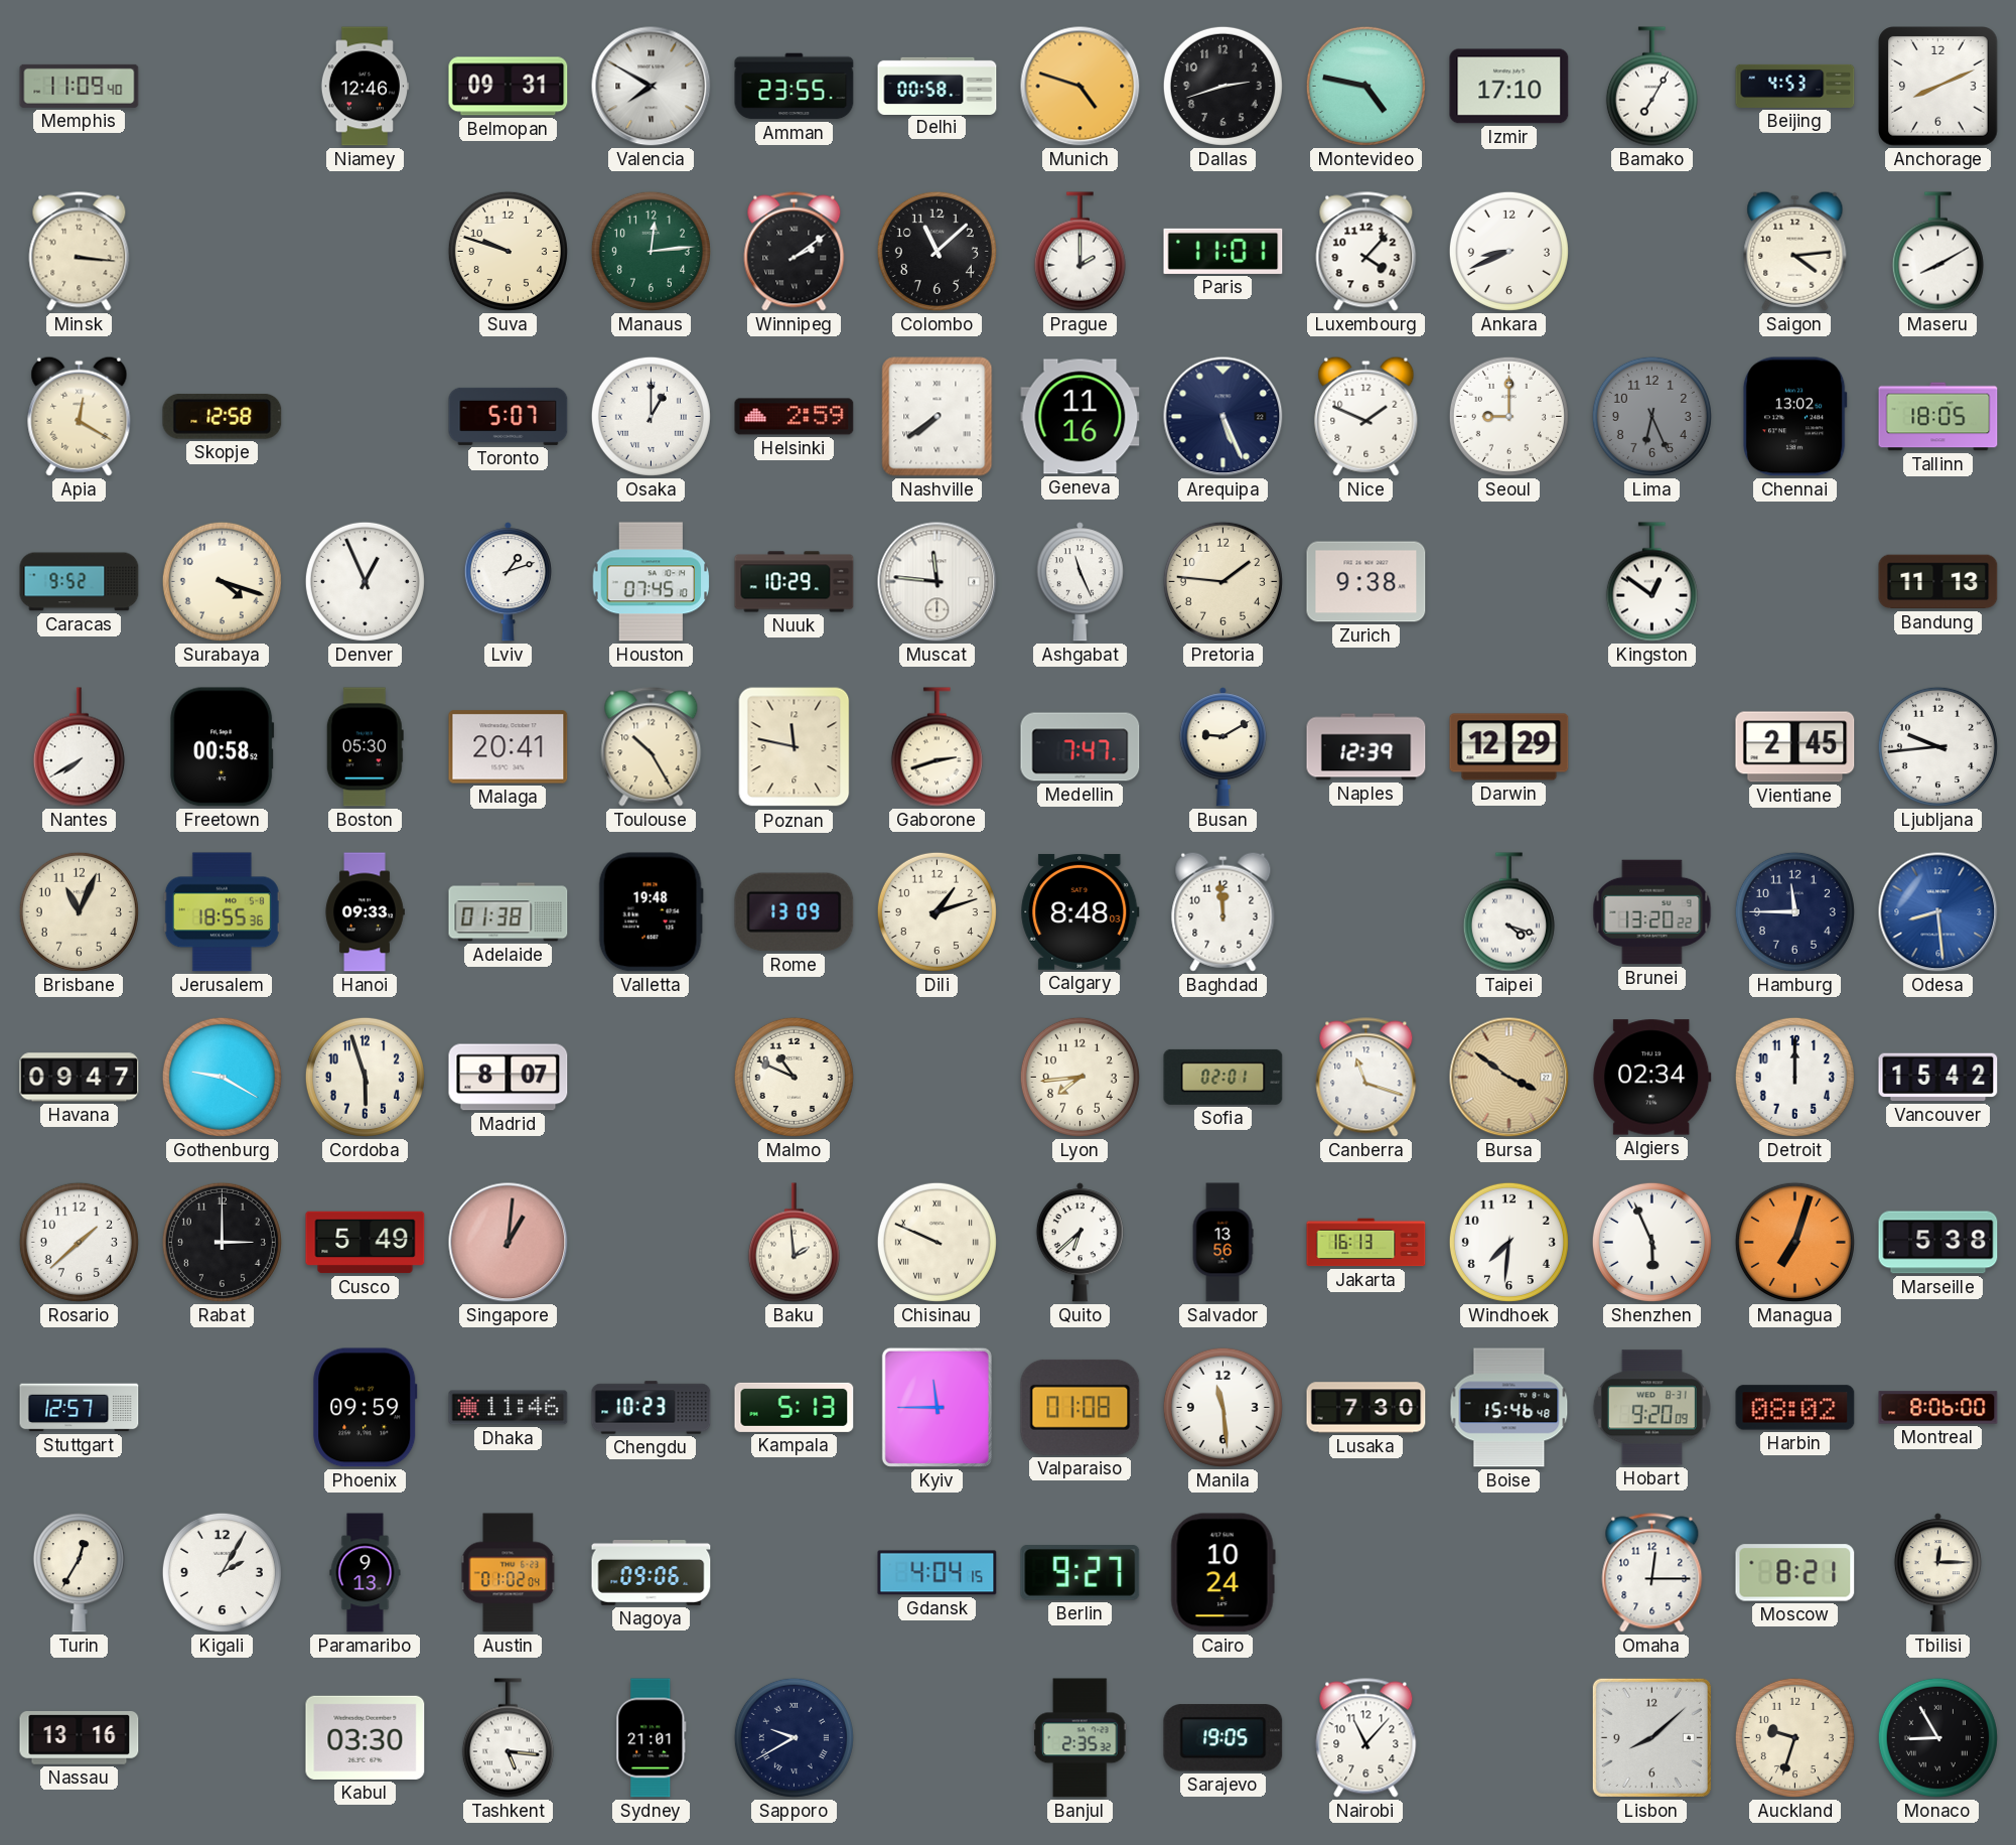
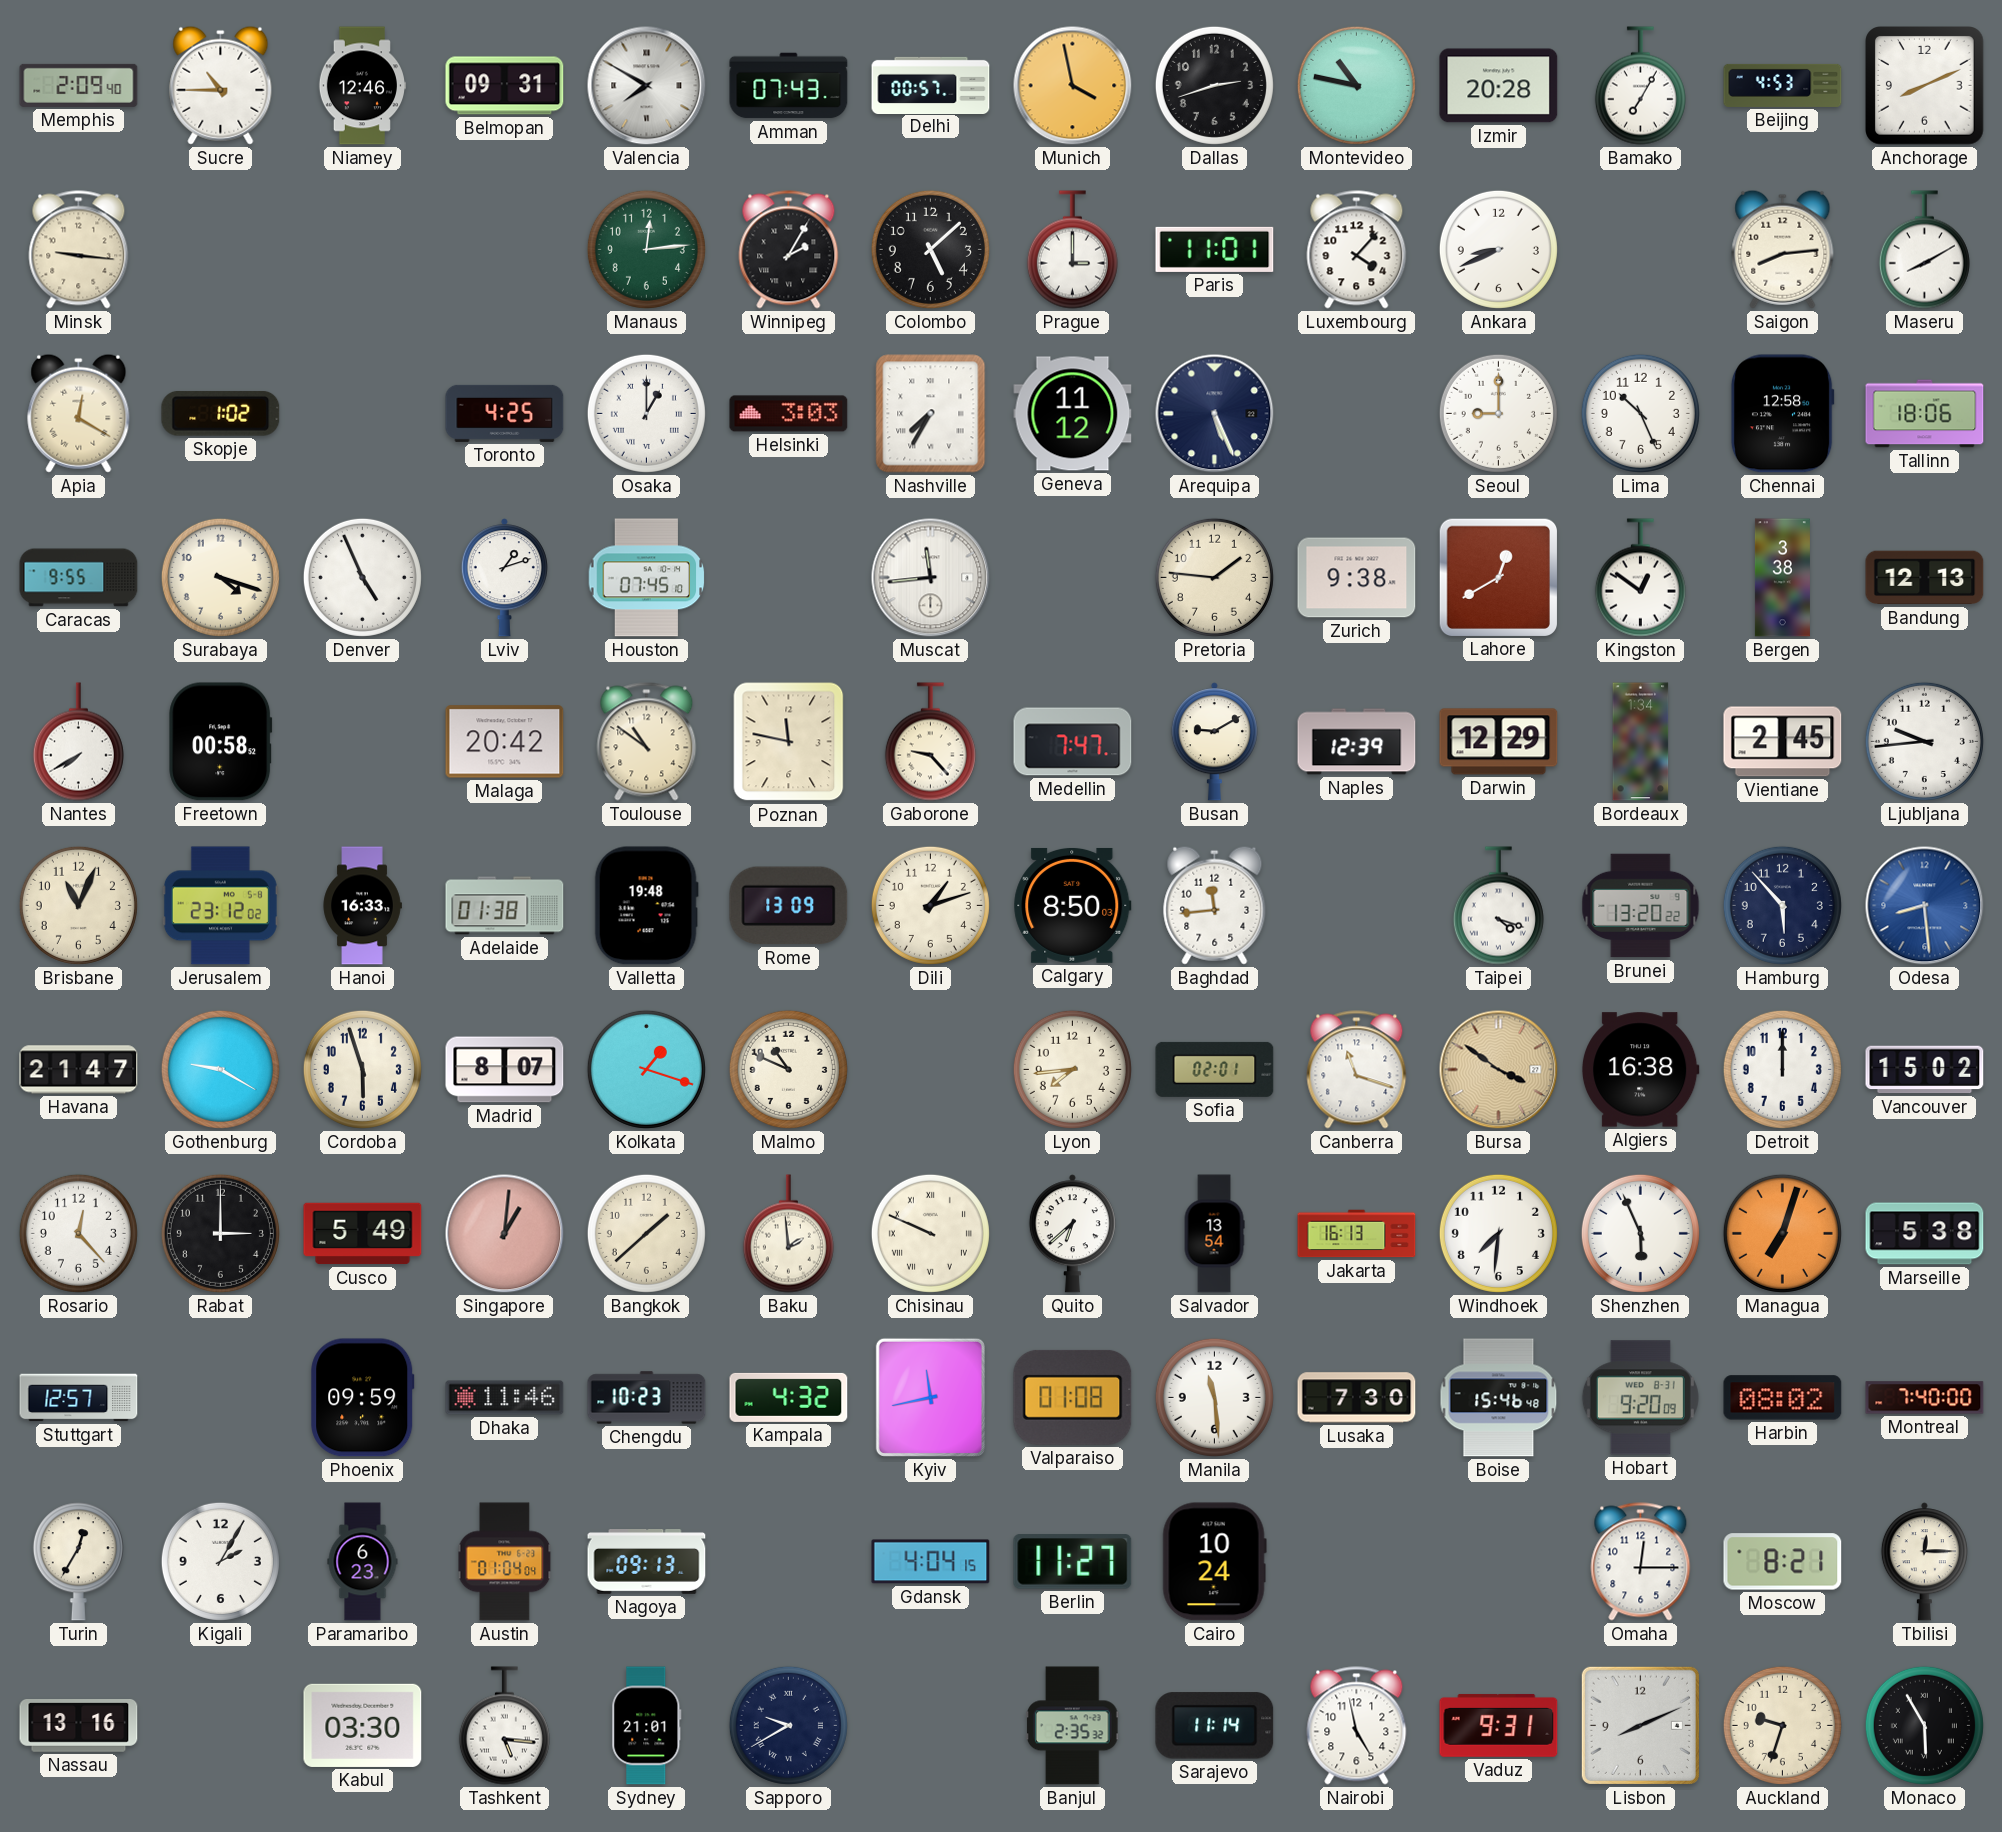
Memphis: 11:09 -> 2:09 (79, 85)
Sucre: none -> 10:45 (221, 85)
Amman: 23:55 -> 07:43 (789, 86)
Delhi: 00:58 -> 00:57 (931, 85)
Munich: 4:48 -> 3:58 (1073, 86)
Montevideo: 4:47 -> 10:47 (1356, 85)
Izmir: 17:10 -> 20:28 (1499, 86)
Minsk: 3:16 -> 9:16 (79, 250)
Suva: 9:48 -> none (508, 251)
Winnipeg: 2:09 -> 2:05 (789, 250)
Colombo: 11:08 -> 5:08 (930, 249)
Prague: 2:00 -> 3:00 (1072, 250)
Saigon: 4:14 -> 8:14 (1783, 249)
Skopje: 12:58 -> 1:02 (221, 413)
Toronto: 5:07 -> 4:25 (505, 413)
Helsinki: 2:59 -> 3:03 (789, 414)
Nashville: 7:39 -> 7:35 (931, 414)
Geneva: 11:16 -> 11:12 (1073, 414)
Nice: 1:49 -> none (1366, 416)
Lima: 6:26 -> 10:26 (1640, 413)
Lima dial: grey -> white (1640, 413)
Chennai: 13:02 -> 12:58 (1782, 414)
Tallinn: 18:05 -> 18:06 (1925, 414)
Caracas: 9:52 -> 9:55 (79, 578)
Denver: 12:56 -> 4:56 (362, 577)
Nuuk: 10:29 -> none (795, 582)
Muscat: 11:46 -> 11:44 (931, 578)
Ashgabat: 11:26 -> none (1079, 582)
Lahore: none -> 12:40 (1498, 577)
Bergen: none -> 3:38 (1782, 578)
Bandung: 11:13 -> 12:13 (1925, 578)
Boston: 05:30 -> none (365, 747)
Malaga: 20:41 -> 20:42 (505, 742)
Toulouse: 10:25 -> 10:51 (647, 742)
Gaborone: 2:42 -> 9:23 (930, 742)
Bordeaux: none -> 1:34 (1641, 742)
Jerusalem: 18:55 -> 23:12 (220, 906)
Hanoi: 09:33 -> 16:33 (362, 906)
Calgary: 8:48 -> 8:50 (1073, 905)
Baghdad: 11:59 -> 11:44 (1215, 905)
Hamburg: 11:45 -> 5:53 (1782, 905)
Havana: 09:47 -> 21:47 (79, 1070)
Kolkata: none -> 1:18 (646, 1069)
Algiers: 02:34 -> 16:38 (1640, 1070)
Vancouver: 15:42 -> 15:02 (1925, 1070)
Rosario: 1:38 -> 12:23 (78, 1233)
Bangkok: none -> 1:38 (646, 1233)
Salvador: 13:56 -> 13:54 (1214, 1234)
Kampala: 5:13 -> 4:32 (789, 1397)
Kyiv: 11:45 -> 11:43 (930, 1397)
Montreal: 8:06 -> 7:40 (1925, 1398)
Paramaribo: 9:13 -> 6:23 (363, 1562)
Austin: 01:02 -> 01:04 (505, 1562)
Nagoya: 09:06 -> 09:13 (647, 1562)
Berlin: 9:27 -> 11:27 (1073, 1562)
Sarajevo: 19:05 -> 11:14 (1215, 1726)
Nairobi: 11:07 -> 4:58 (1357, 1726)
Vaduz: none -> 9:31 (1499, 1725)
Lisbon: 8:08 -> 8:11 (1640, 1725)
Monaco: 8:55 -> 5:55 (1924, 1725)
